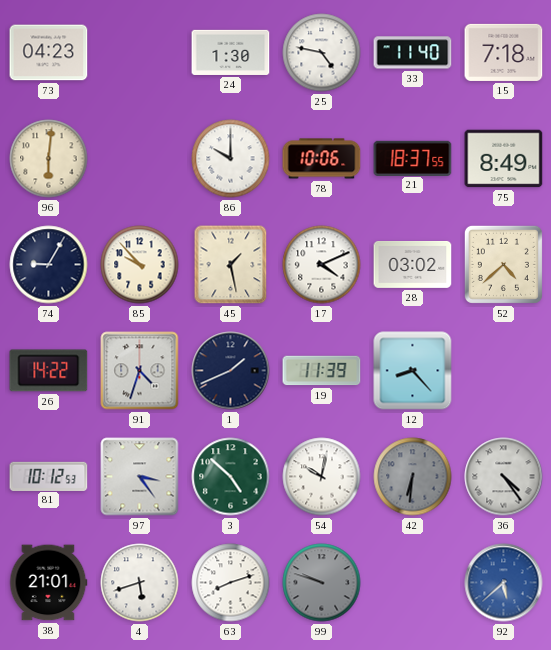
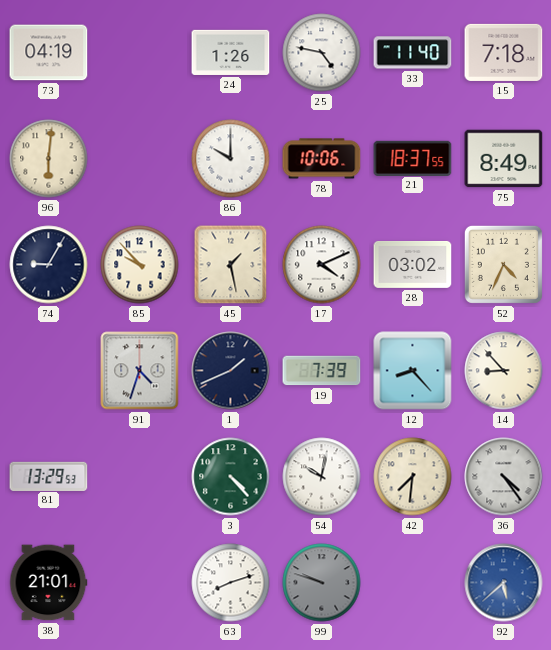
73: 04:23 -> 04:19 (49, 53)
24: 1:30 -> 1:26 (231, 52)
52: 4:38 -> 4:34 (503, 264)
26: 14:22 -> none (49, 371)
19: 11:39 -> 7:39 (322, 371)
14: none -> 8:53 (504, 371)
81: 10:12 -> 13:29 (49, 476)
97: 3:24 -> none (140, 477)
3: 4:52 -> 4:23 (231, 477)
42: 6:31 -> 7:31 (413, 477)
42 dial: grey -> cream (413, 477)
4: 5:42 -> none (140, 583)
